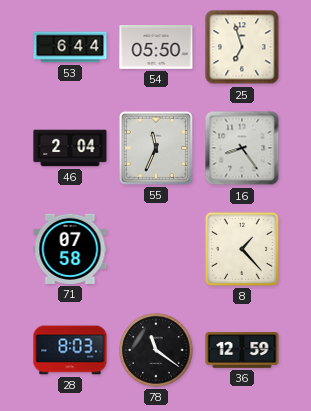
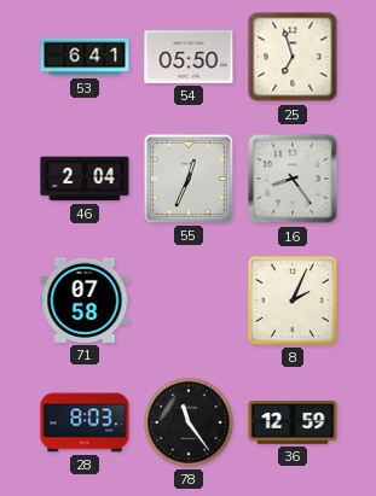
53: 6:44 -> 6:41 (85, 57)
55: 11:34 -> 12:34 (189, 179)
8: 1:23 -> 2:04 (293, 300)
78: 11:21 -> 11:24 (189, 422)
